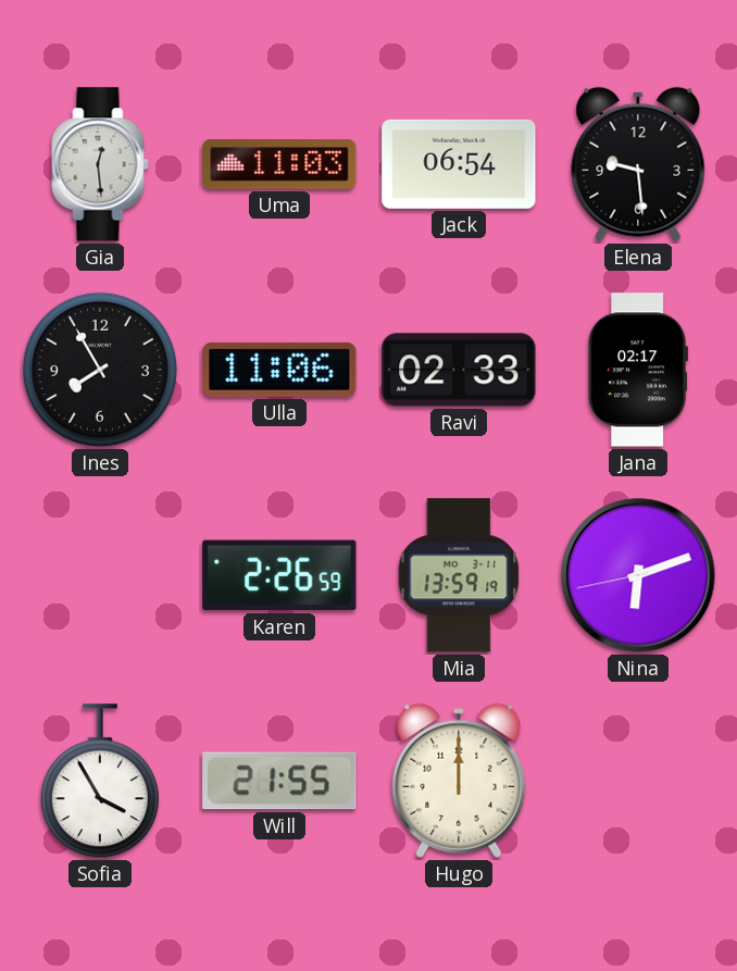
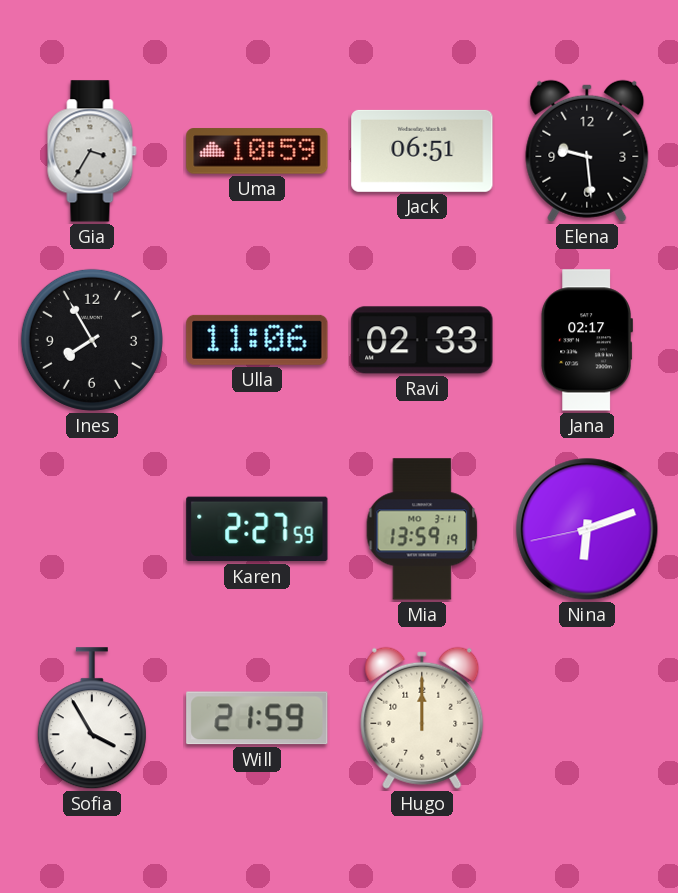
Gia: 12:29 -> 3:35 (92, 151)
Uma: 11:03 -> 10:59 (257, 151)
Jack: 06:54 -> 06:51 (422, 151)
Karen: 2:26 -> 2:27 (257, 529)
Will: 21:55 -> 21:59 (257, 718)
